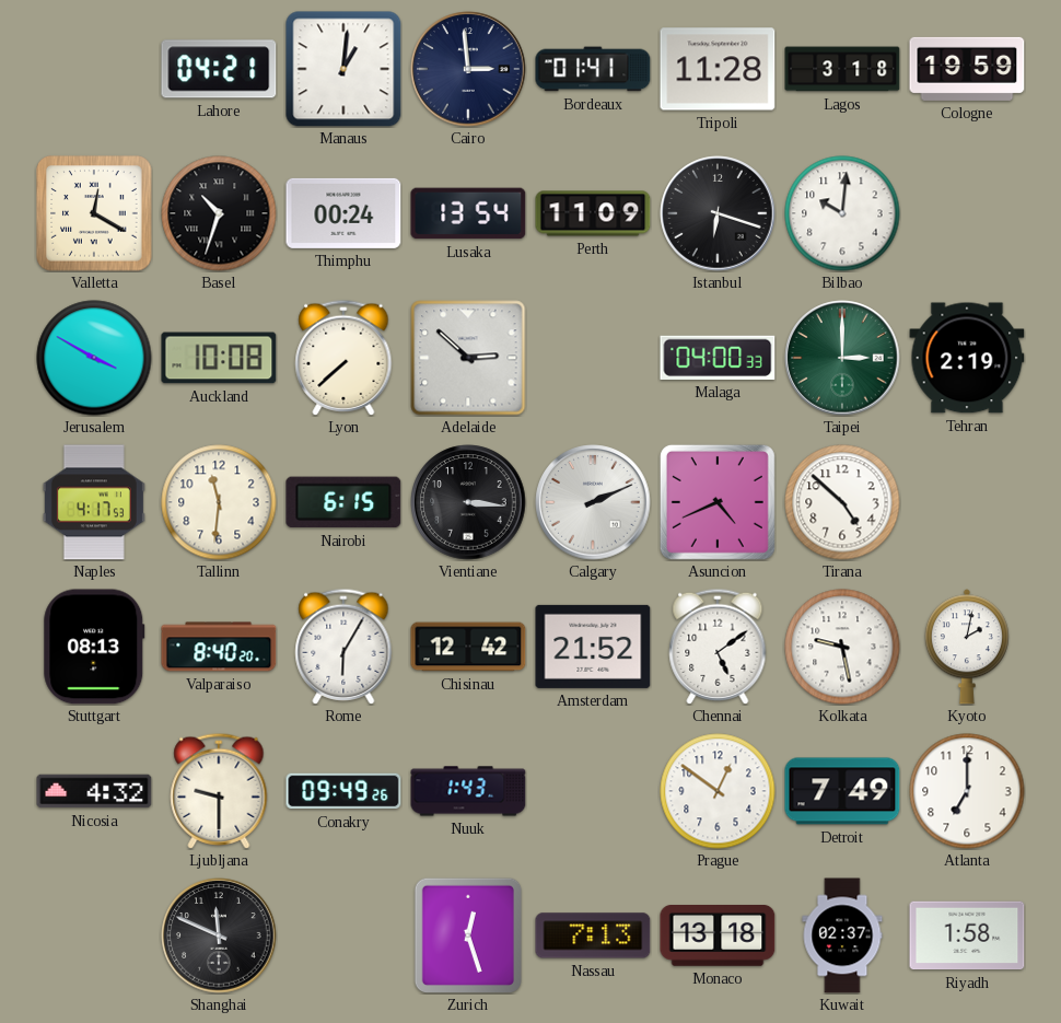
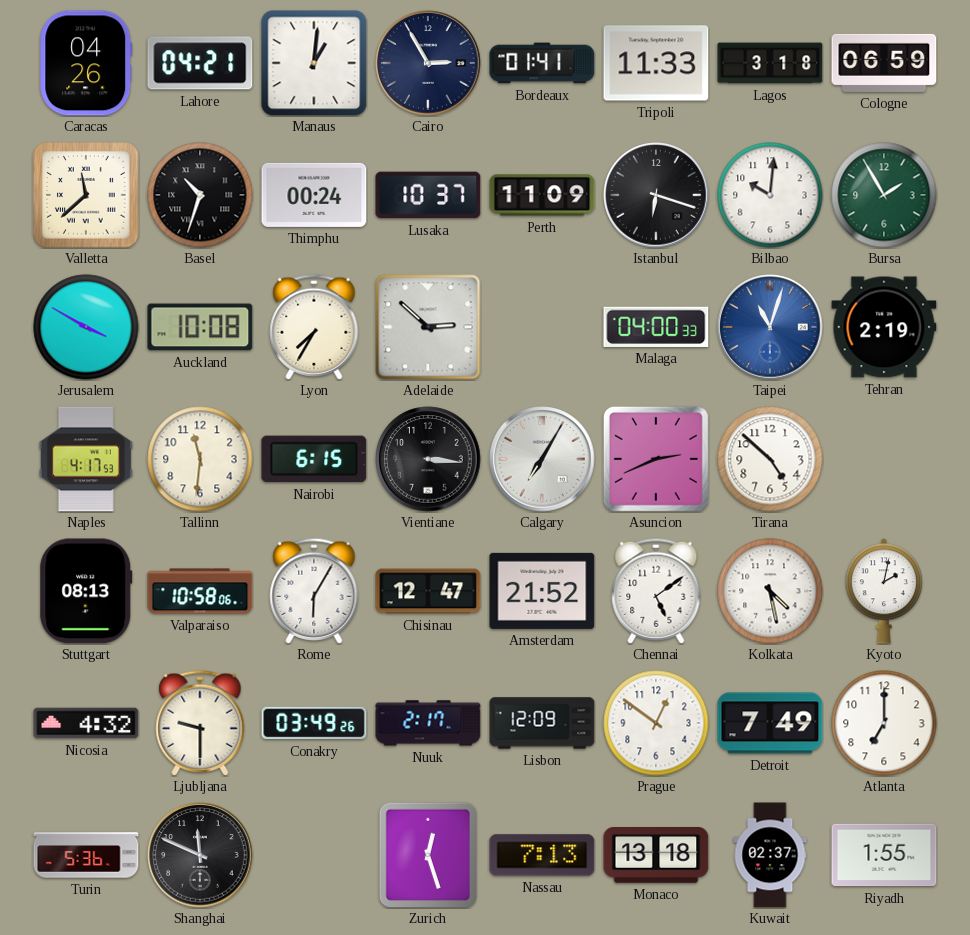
Caracas: none -> 04:26 (86, 63)
Cairo: 2:59 -> 2:55 (428, 63)
Tripoli: 11:28 -> 11:33 (656, 63)
Cologne: 19:59 -> 06:59 (884, 63)
Valletta: 12:20 -> 11:38 (86, 195)
Lusaka: 13:54 -> 10:37 (428, 195)
Bursa: none -> 1:55 (884, 195)
Lyon: 7:38 -> 7:35 (314, 327)
Taipei: 3:00 -> 11:03 (770, 327)
Taipei dial: green -> blue (770, 327)
Calgary: 2:11 -> 7:05 (542, 459)
Asuncion: 4:41 -> 2:41 (656, 459)
Valparaiso: 8:40 -> 10:58 (200, 591)
Chisinau: 12:42 -> 12:47 (428, 591)
Kolkata: 9:28 -> 4:28 (770, 591)
Conakry: 09:49 -> 03:49 (314, 723)
Nuuk: 1:43 -> 2:17 (428, 723)
Lisbon: none -> 12:09 (542, 723)
Turin: none -> 5:36 (86, 855)
Riyadh: 1:58 -> 1:55 (884, 855)
